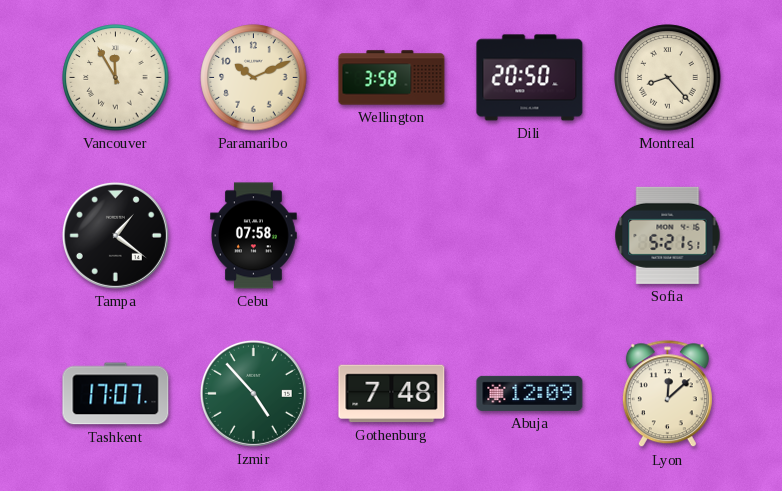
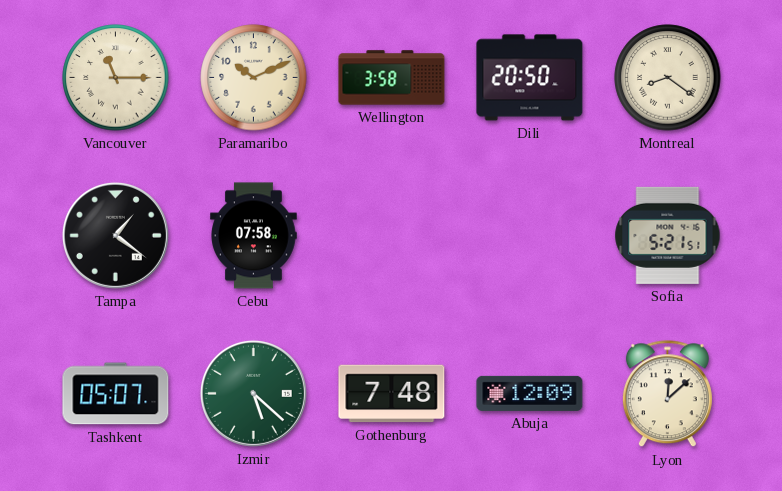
Vancouver: 11:55 -> 11:15 (116, 78)
Montreal: 8:23 -> 8:21 (668, 78)
Tashkent: 17:07 -> 05:07 (116, 394)
Izmir: 4:53 -> 5:22 (253, 393)
